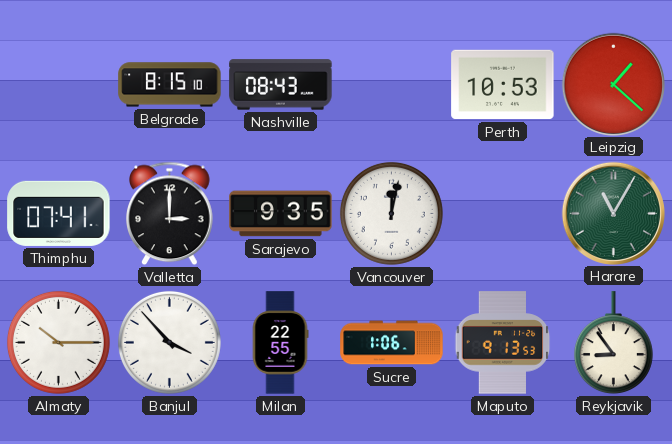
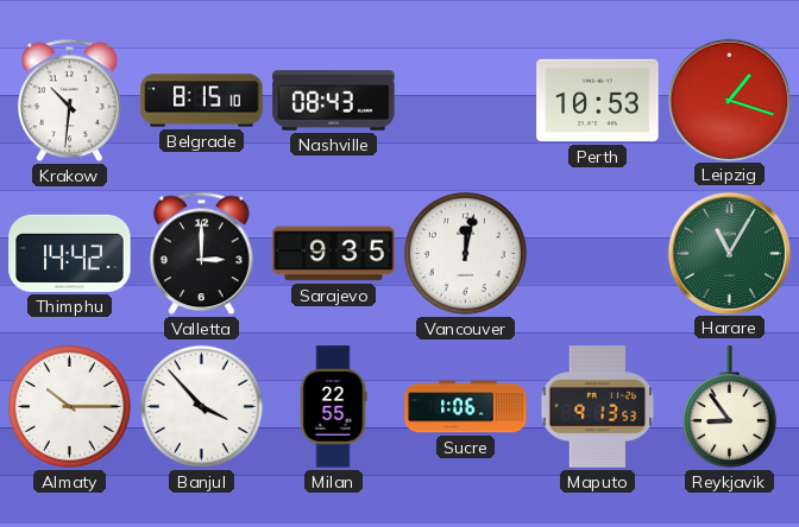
Krakow: none -> 10:31 (70, 101)
Leipzig: 1:22 -> 1:18 (729, 100)
Thimphu: 07:41 -> 14:42 (70, 253)
